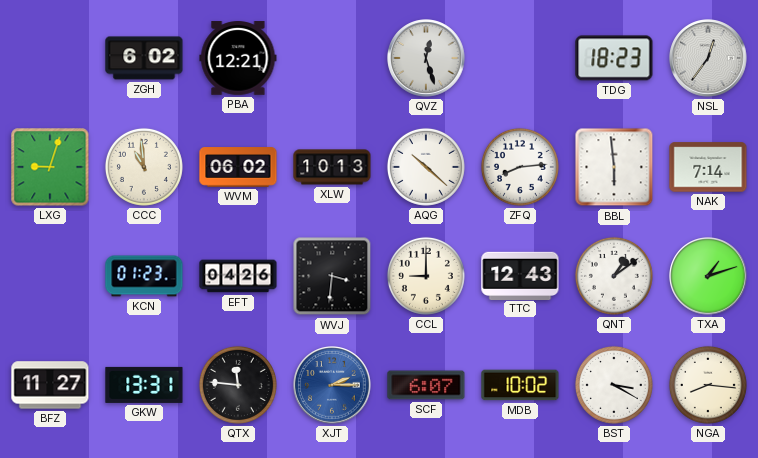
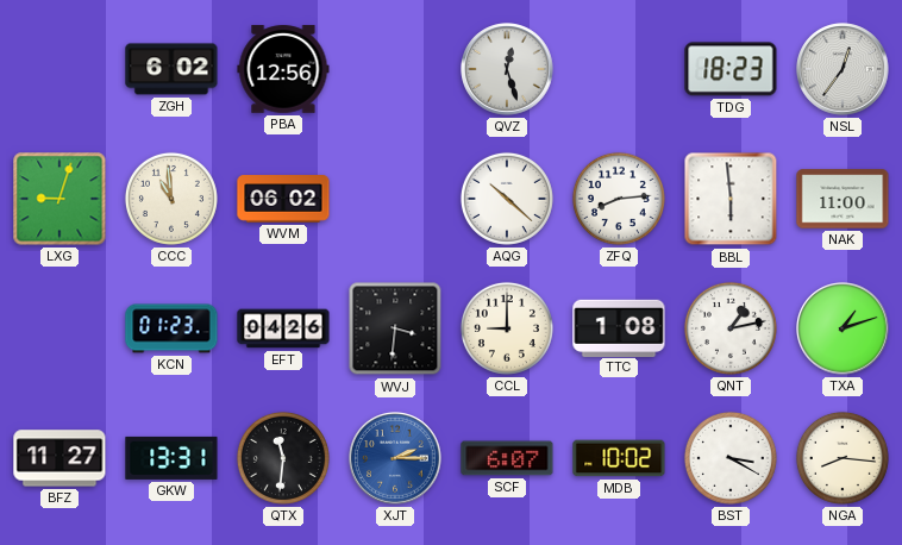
PBA: 12:21 -> 12:56 (283, 69)
XLW: 10:13 -> none (332, 167)
NAK: 7:14 -> 11:00 (843, 199)
TTC: 12:43 -> 1:08 (619, 327)
QNT: 1:09 -> 1:13 (731, 328)
QTX: 11:46 -> 11:31 (283, 458)
